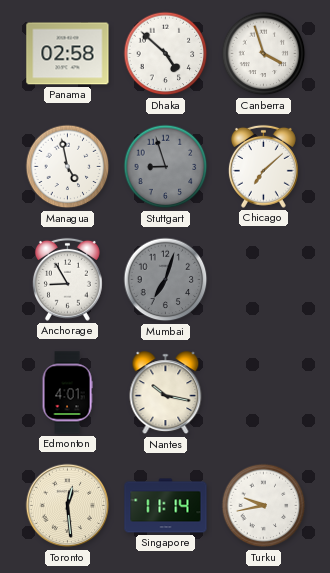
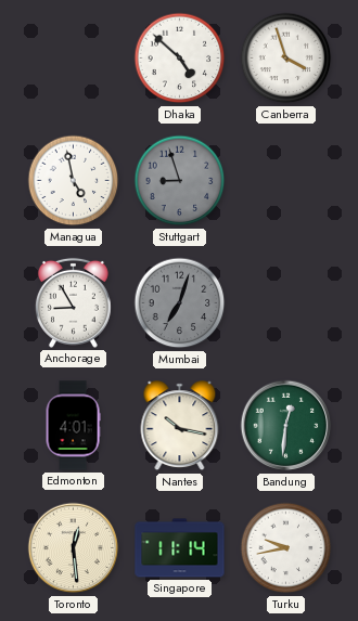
Panama: 02:58 -> none (68, 54)
Chicago: 7:08 -> none (263, 166)
Bandung: none -> 12:31 (286, 426)
